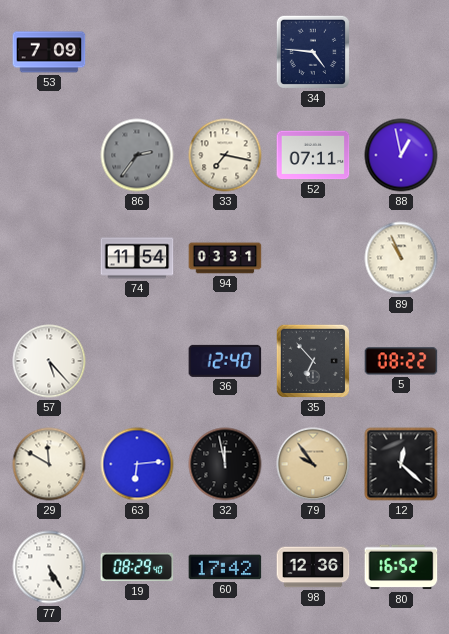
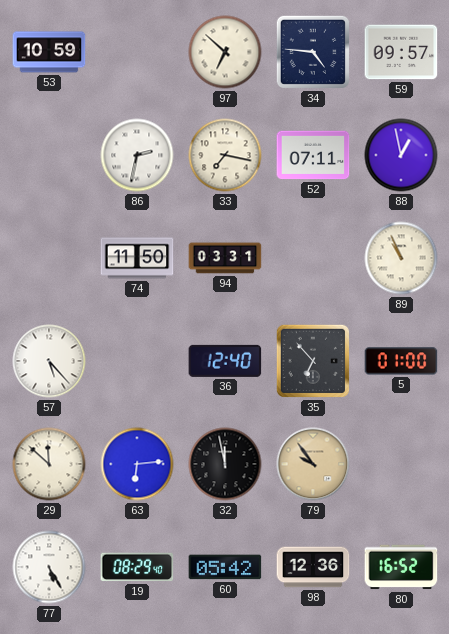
53: 7:09 -> 10:59 (49, 52)
97: none -> 6:52 (225, 52)
59: none -> 09:57 (401, 52)
86: 2:36 -> 2:32 (137, 155)
86 dial: grey -> white (137, 155)
74: 11:54 -> 11:50 (137, 258)
5: 08:22 -> 01:00 (401, 361)
29: 11:50 -> 11:52 (49, 464)
12: 12:22 -> none (401, 464)
60: 17:42 -> 05:42 (225, 567)
